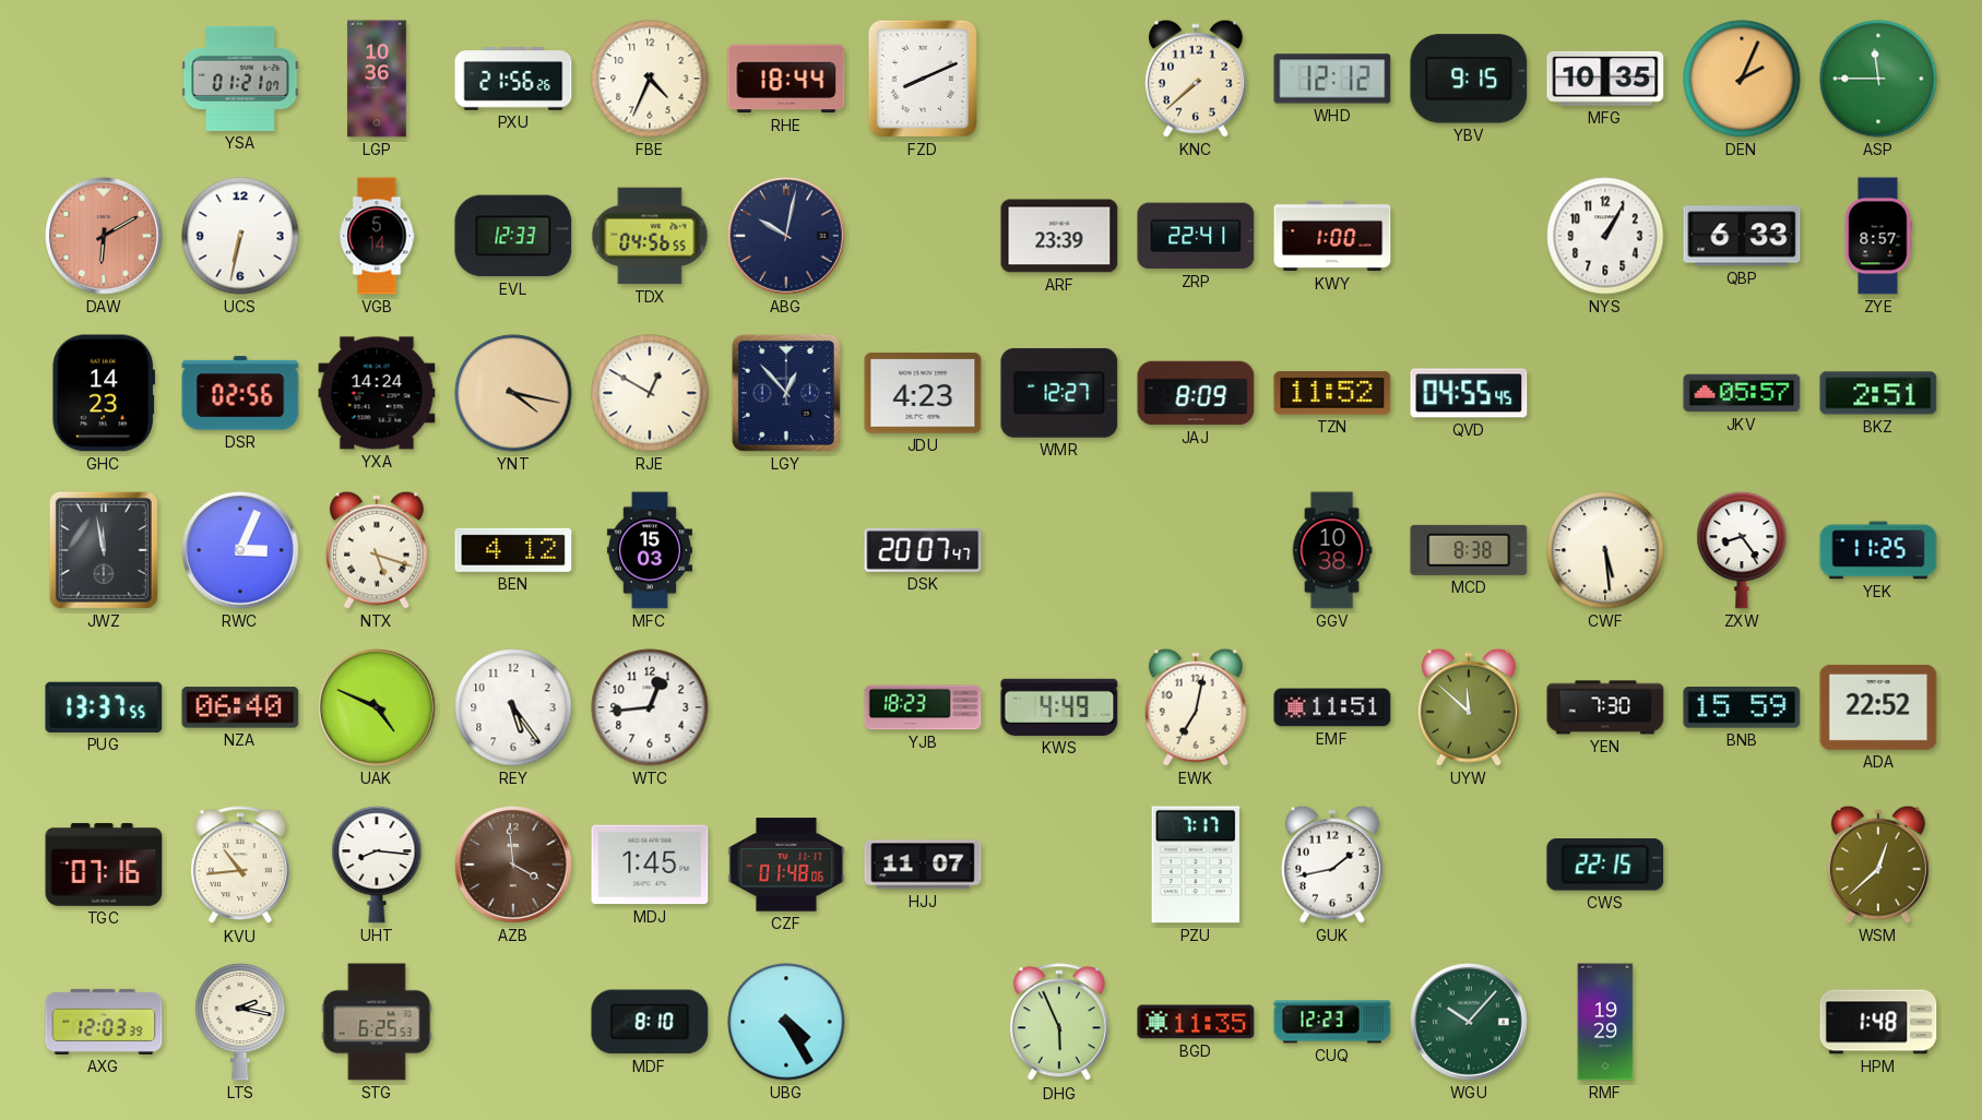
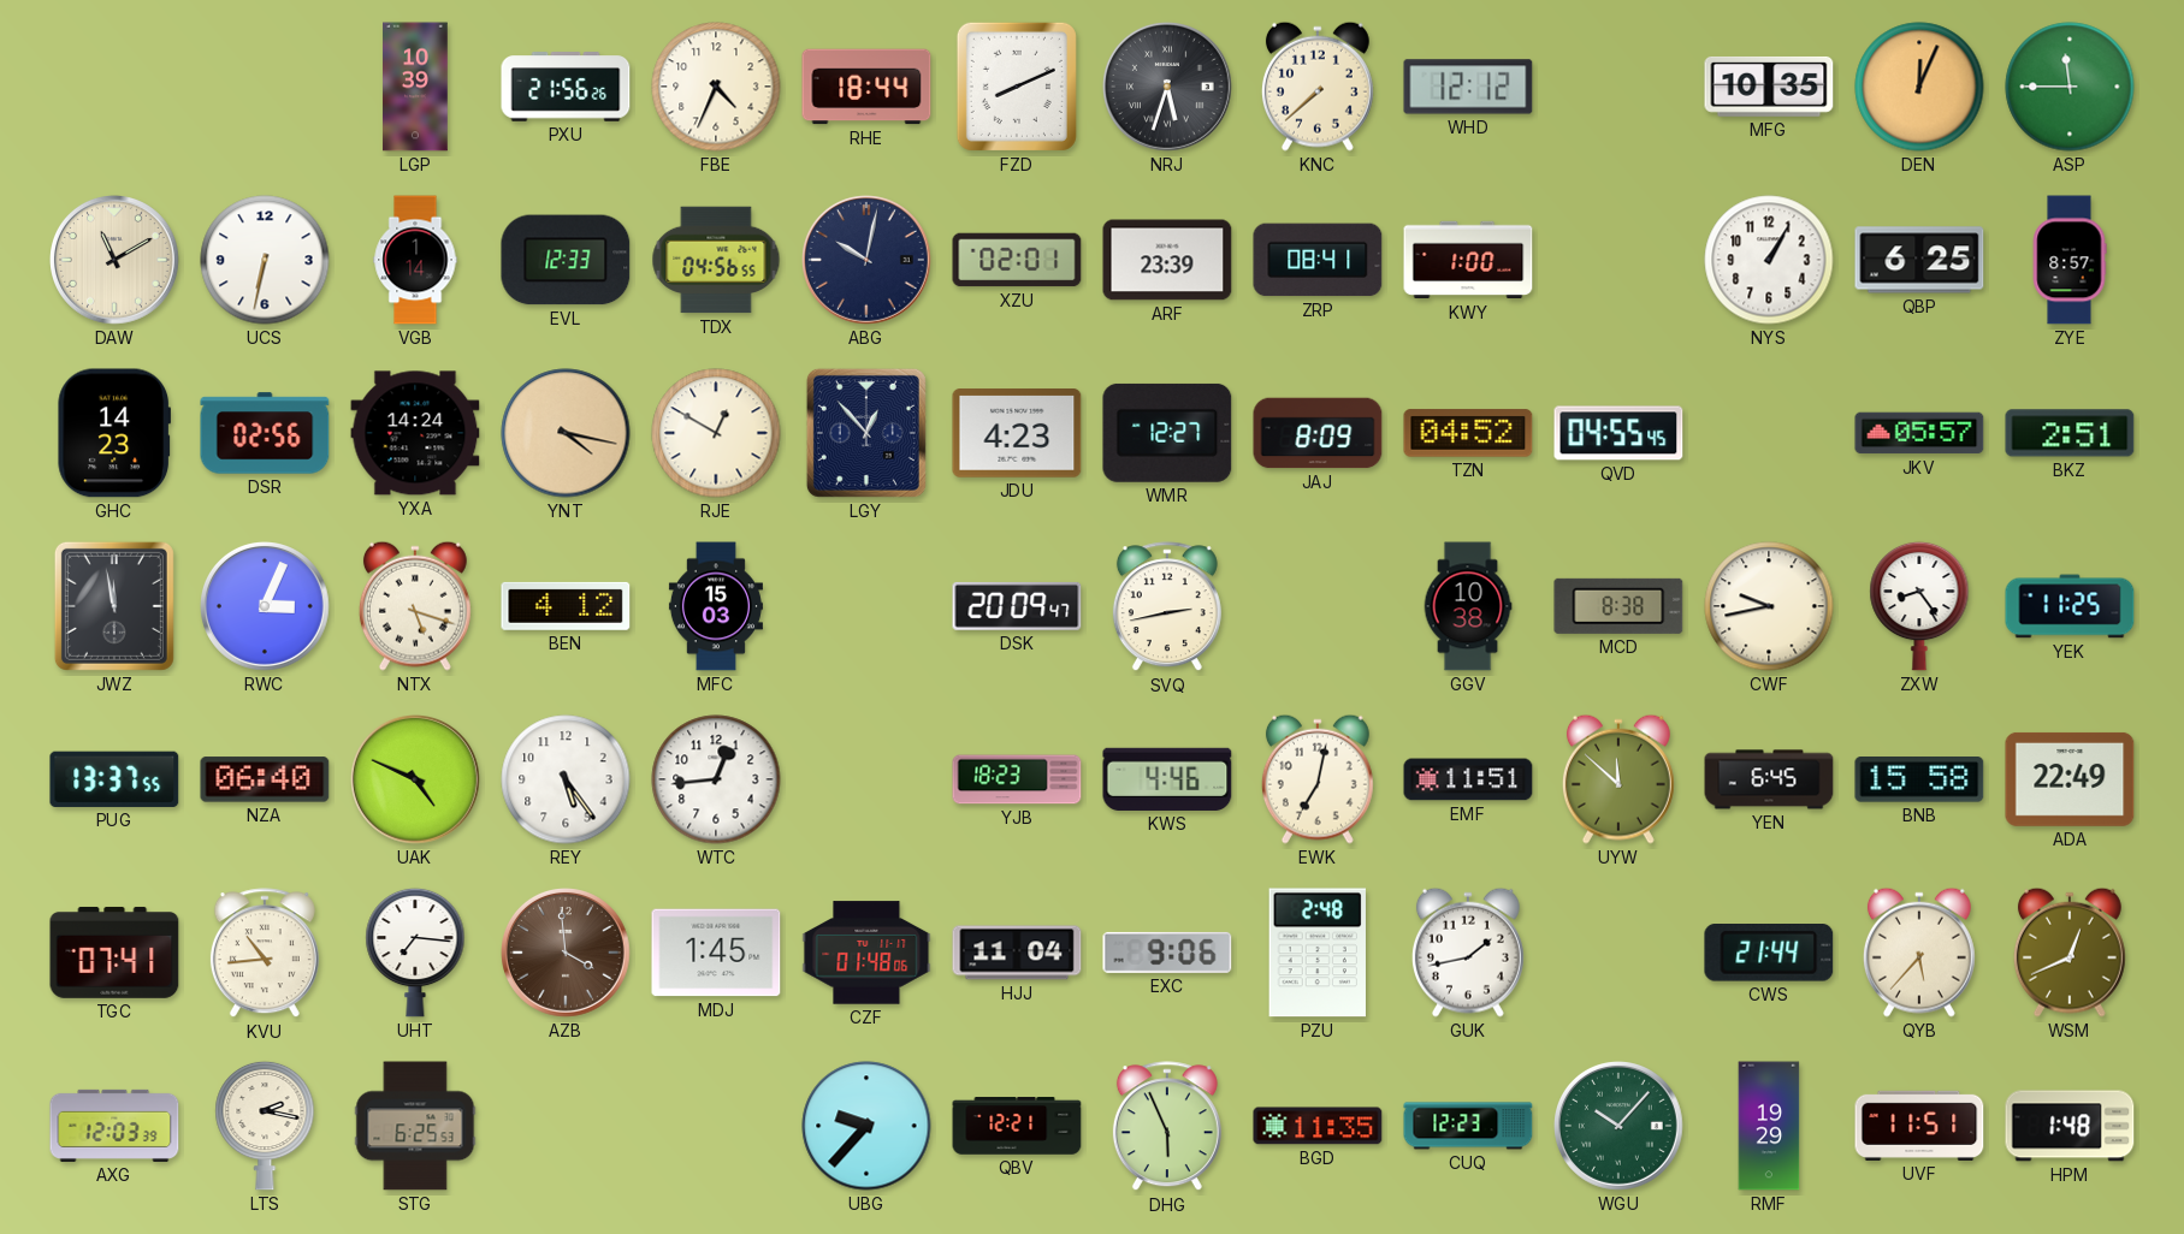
YSA: 01:21 -> none (240, 79)
LGP: 10:36 -> 10:39 (415, 87)
NRJ: none -> 5:33 (1168, 88)
YBV: 9:15 -> none (1469, 79)
DEN: 2:04 -> 12:04 (1919, 87)
DAW: 6:10 -> 11:10 (116, 261)
DAW dial: salmon -> cream (116, 261)
VGB: 5:14 -> 1:14 (415, 260)
XZU: none -> 02:01 (1017, 260)
ZRP: 22:41 -> 08:41 (1318, 260)
QBP: 6:33 -> 6:25 (1919, 260)
TZN: 11:52 -> 04:52 (1468, 433)
DSK: 20:07 -> 20:09 (1017, 606)
SVQ: none -> 2:43 (1167, 607)
CWF: 5:29 -> 9:43 (1769, 606)
KWS: 4:49 -> 4:46 (1167, 779)
YEN: 7:30 -> 6:45 (1769, 779)
BNB: 15:59 -> 15:58 (1919, 779)
ADA: 22:52 -> 22:49 (2070, 779)
TGC: 07:16 -> 07:41 (114, 953)
UHT: 8:16 -> 7:16 (415, 953)
HJJ: 11:07 -> 11:04 (1017, 953)
EXC: none -> 9:06 (1167, 953)
PZU: 7:17 -> 2:48 (1318, 953)
CWS: 22:15 -> 21:44 (1769, 954)
QYB: none -> 5:37 (1919, 953)
WSM: 12:38 -> 12:41 (2070, 953)
MDF: 8:10 -> none (650, 1022)
UBG: 4:25 -> 9:37 (866, 1126)
QBV: none -> 12:21 (1017, 1126)
UVF: none -> 11:51 (1919, 1126)
